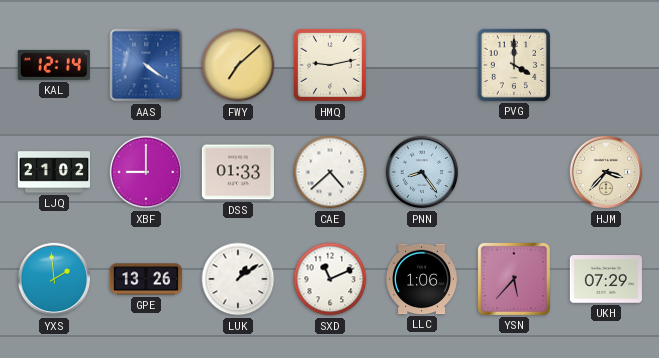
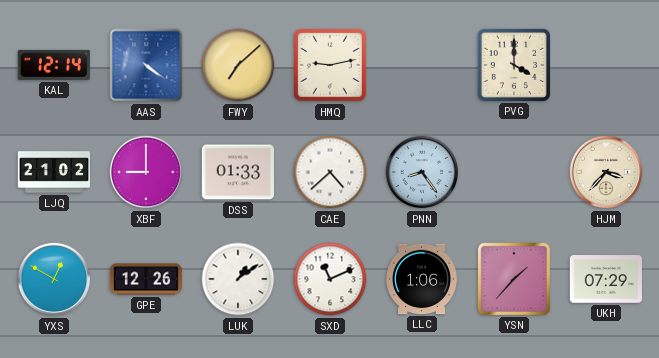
YXS: 1:59 -> 12:50 (54, 279)
GPE: 13:26 -> 12:26 (145, 279)
YSN: 5:37 -> 1:37 (514, 279)
